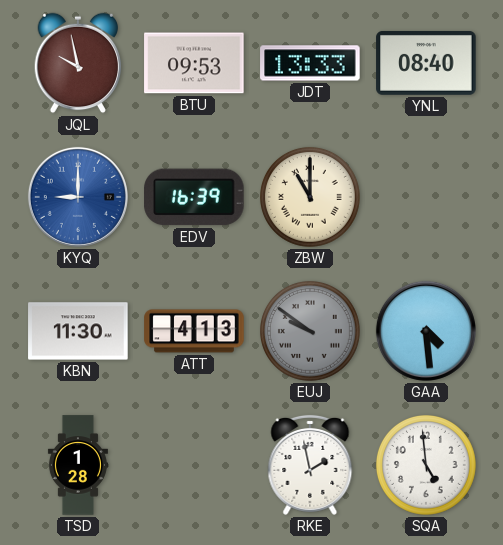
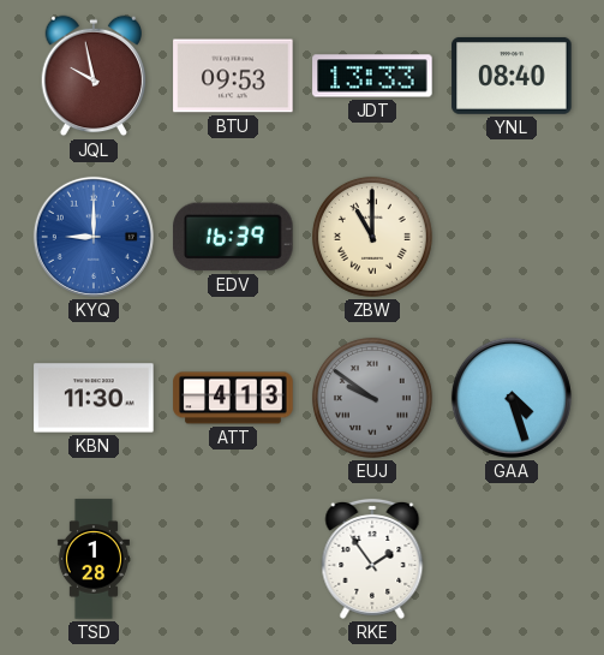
GAA: 4:29 -> 4:27 (512, 398)
RKE: 1:58 -> 1:54 (372, 559)
SQA: 4:59 -> none (426, 465)
